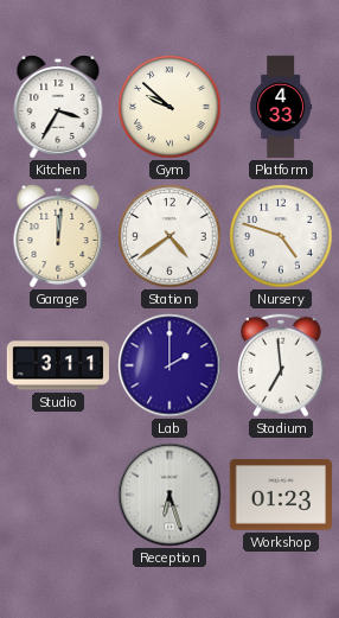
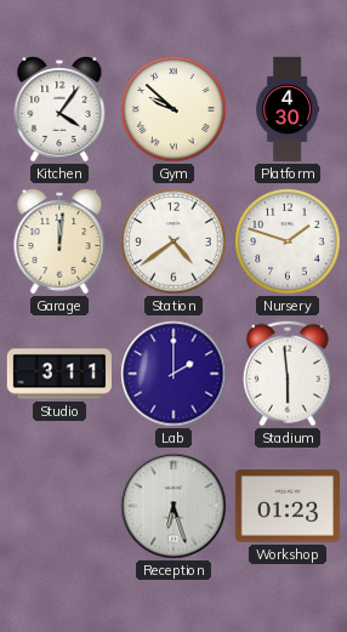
Kitchen: 3:35 -> 4:06 (59, 109)
Platform: 4:33 -> 4:30 (288, 109)
Nursery: 4:48 -> 1:48 (288, 241)
Stadium: 6:59 -> 5:59 (288, 374)
